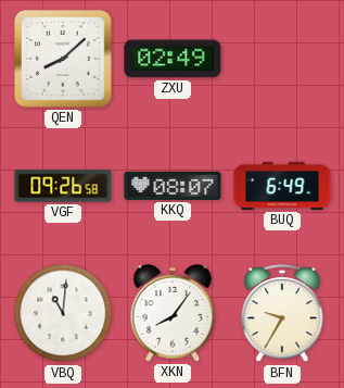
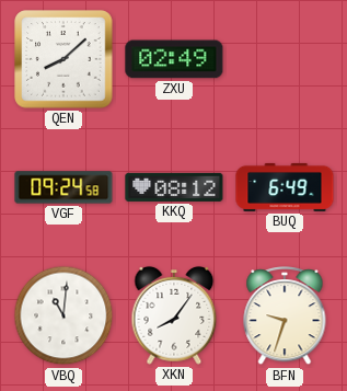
VGF: 09:26 -> 09:24 (63, 187)
KKQ: 08:07 -> 08:12 (174, 187)
BFN: 9:35 -> 9:33 (285, 317)
